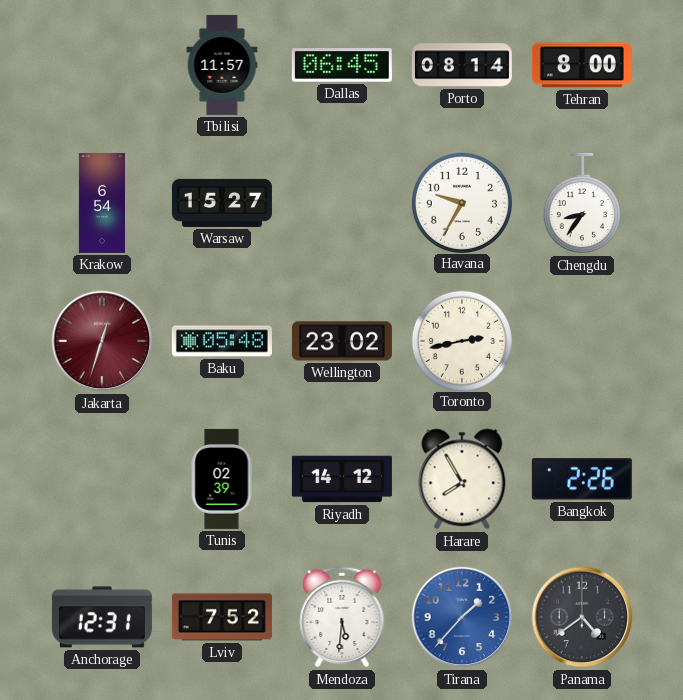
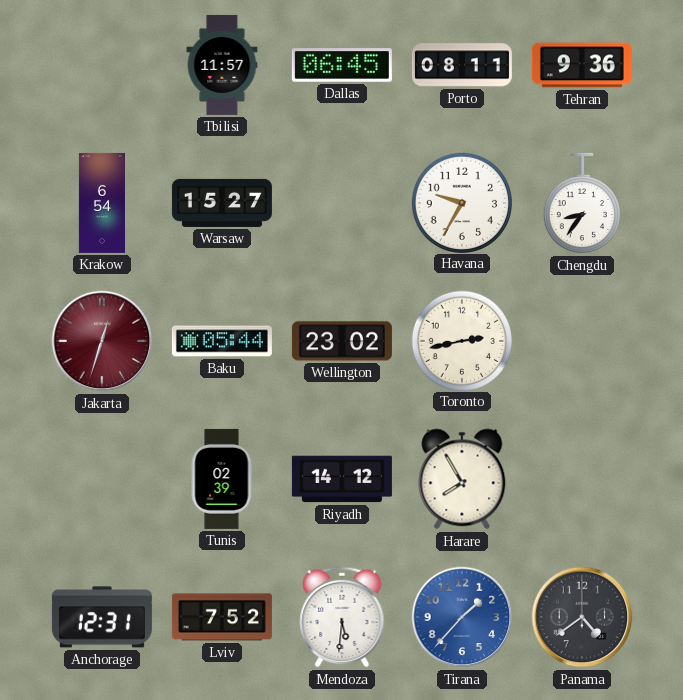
Porto: 08:14 -> 08:11 (462, 65)
Tehran: 8:00 -> 9:36 (582, 65)
Baku: 05:48 -> 05:44 (222, 341)
Bangkok: 2:26 -> none (582, 479)
